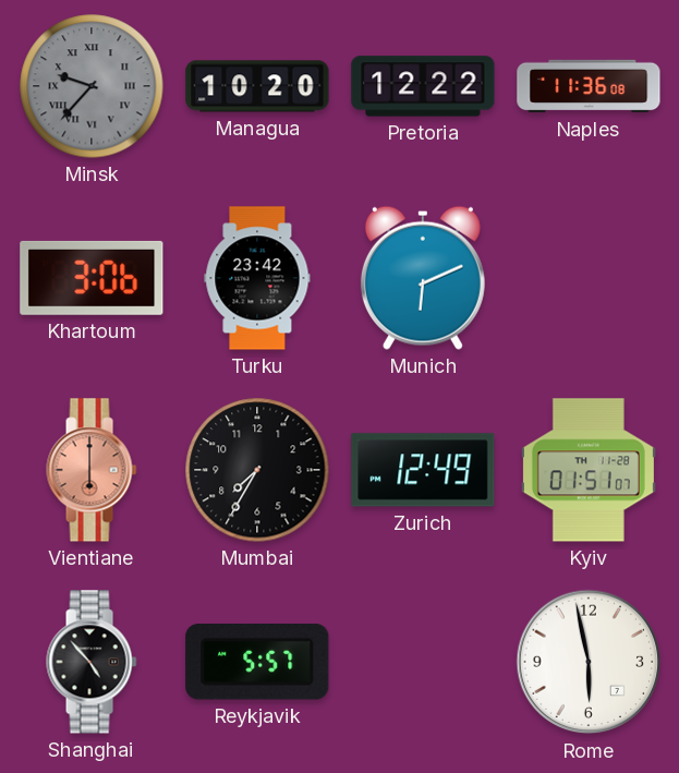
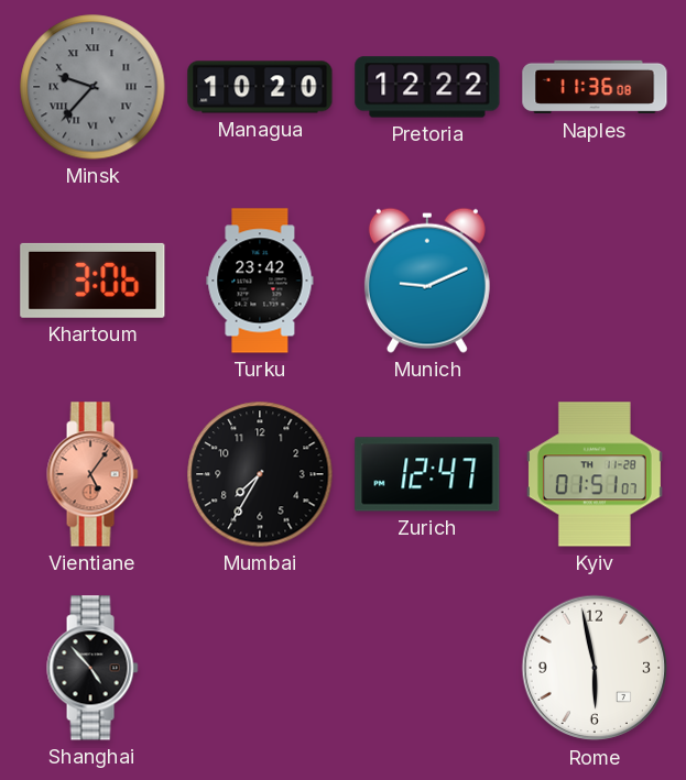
Munich: 6:11 -> 9:11 (427, 281)
Vientiane: 6:00 -> 5:06 (92, 474)
Zurich: 12:49 -> 12:47 (427, 474)
Reykjavik: 5:57 -> none (257, 663)
